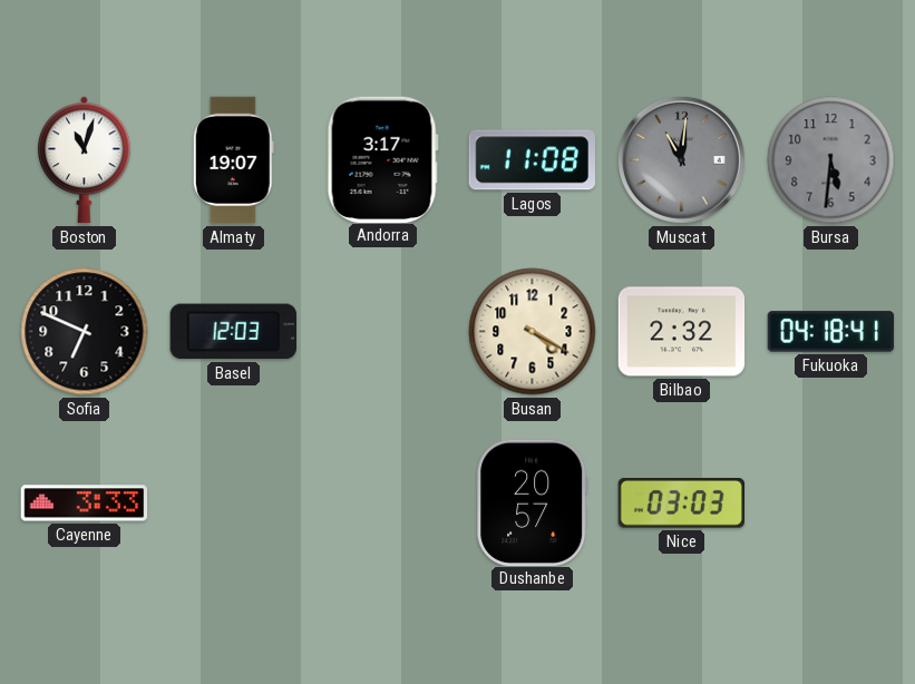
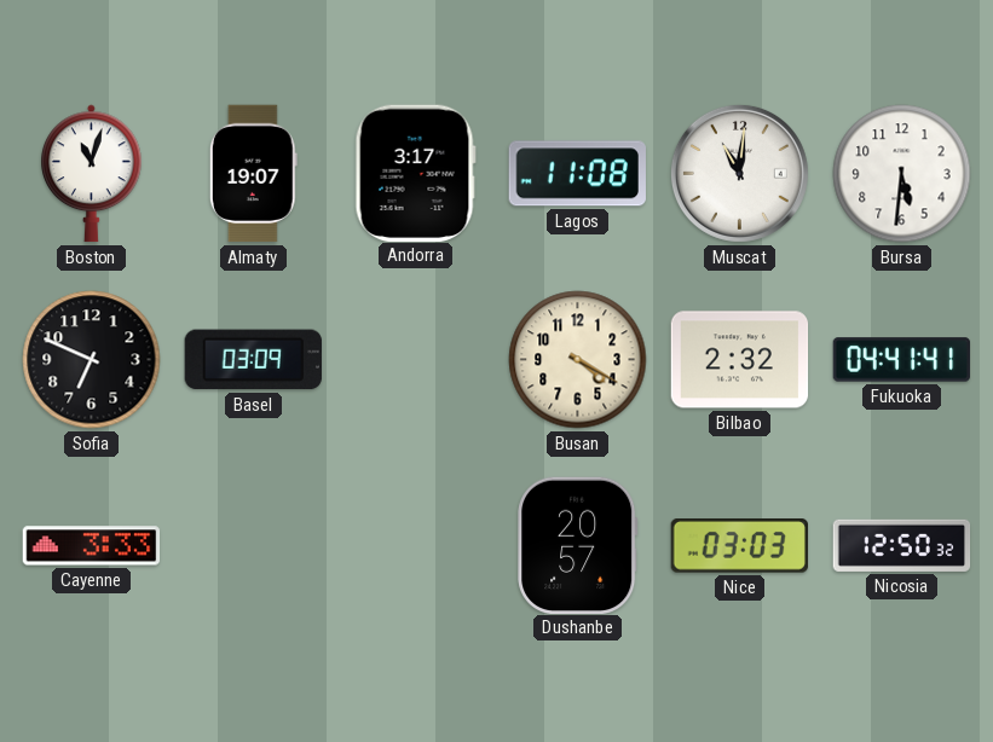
Muscat dial: grey -> white (739, 173)
Bursa dial: grey -> white (902, 174)
Basel: 12:03 -> 03:09 (253, 360)
Fukuoka: 04:18 -> 04:41 (902, 360)
Nicosia: none -> 12:50 (902, 545)
